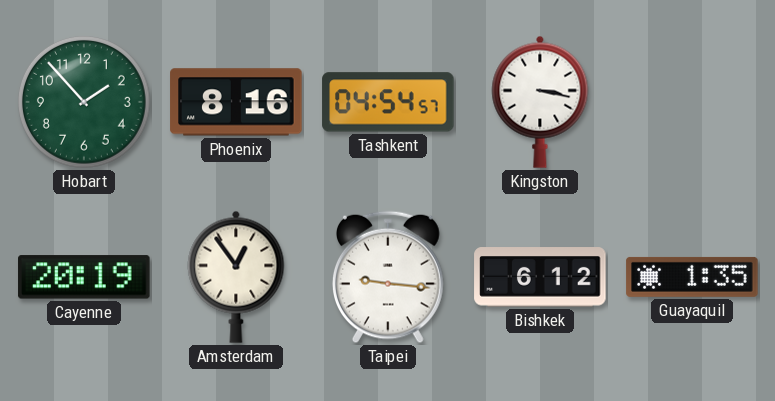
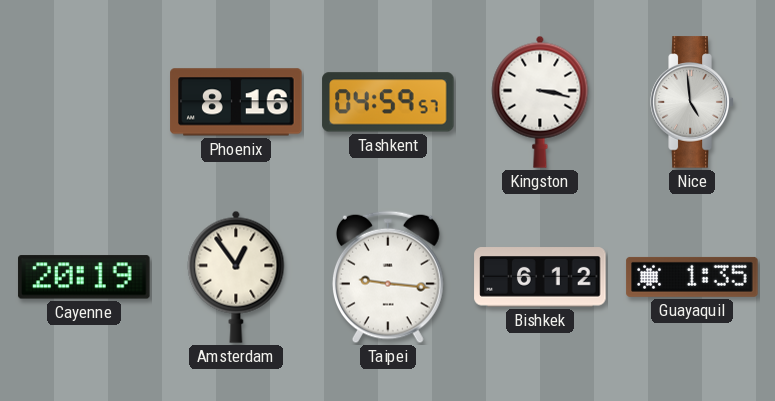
Hobart: 1:53 -> none (84, 102)
Tashkent: 04:54 -> 04:59 (388, 102)
Nice: none -> 4:59 (692, 102)
